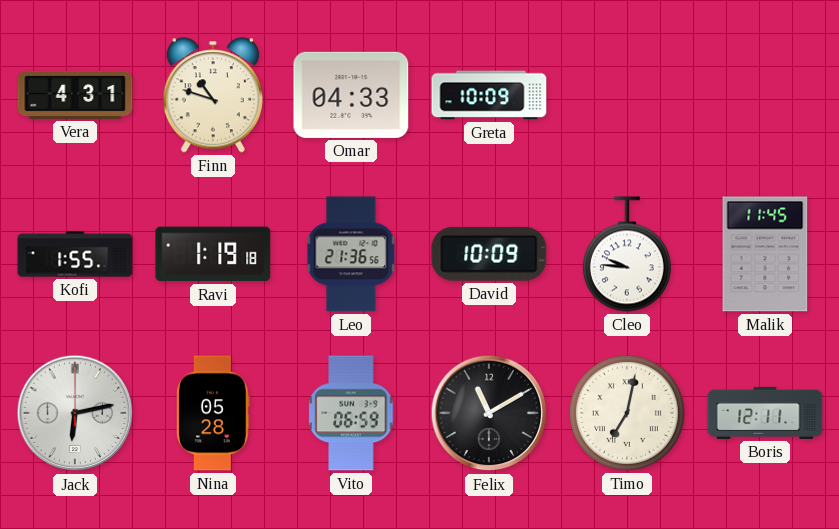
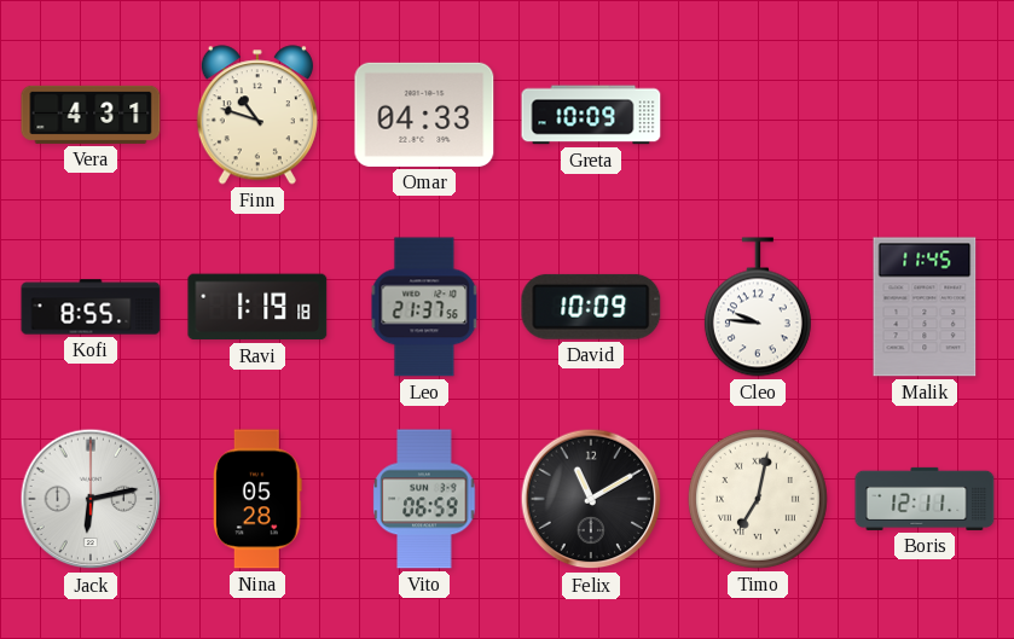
Kofi: 1:55 -> 8:55 (91, 307)
Leo: 21:36 -> 21:37 (424, 307)
